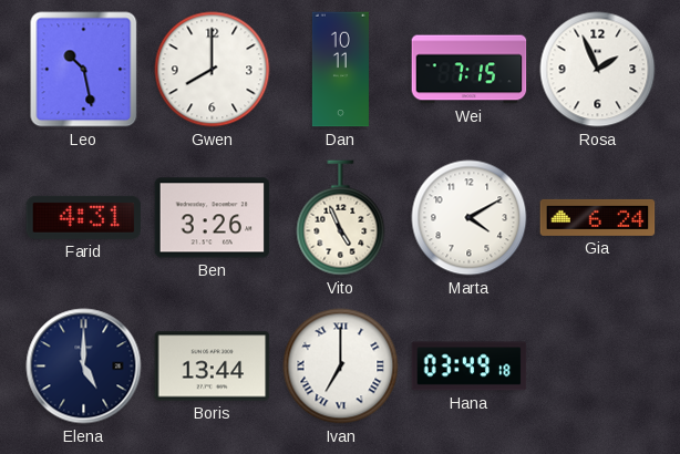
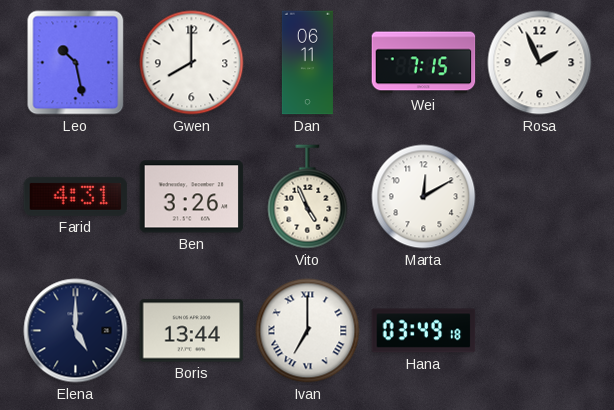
Dan: 10:11 -> 06:11 (307, 63)
Marta: 4:10 -> 12:10 (424, 197)
Gia: 6:24 -> none (598, 217)
